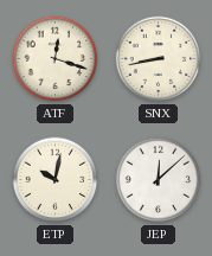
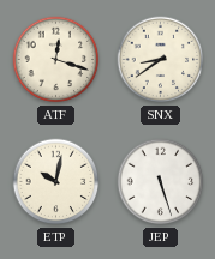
SNX: 8:43 -> 8:39 (161, 60)
JEP: 12:08 -> 5:27 (161, 182)
